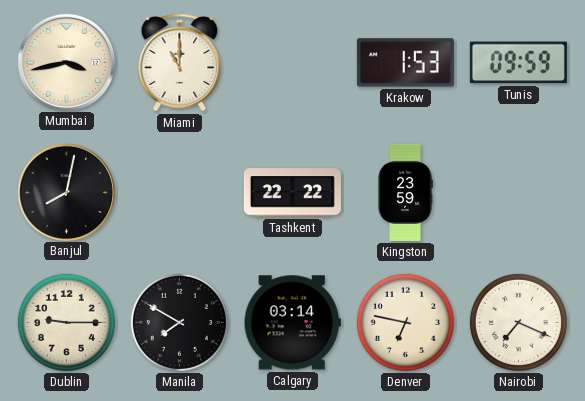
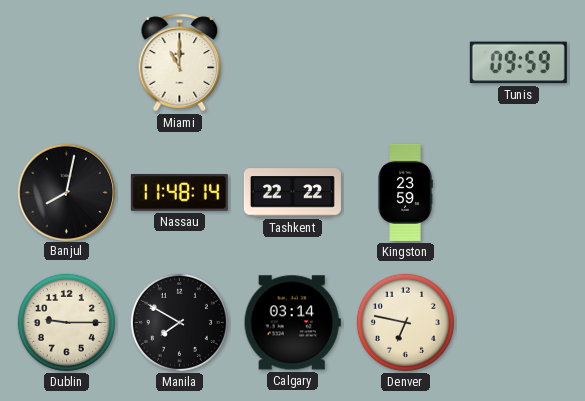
Mumbai: 3:43 -> none (66, 62)
Krakow: 1:53 -> none (405, 63)
Nassau: none -> 11:48 (179, 193)
Nairobi: 7:19 -> none (518, 322)
